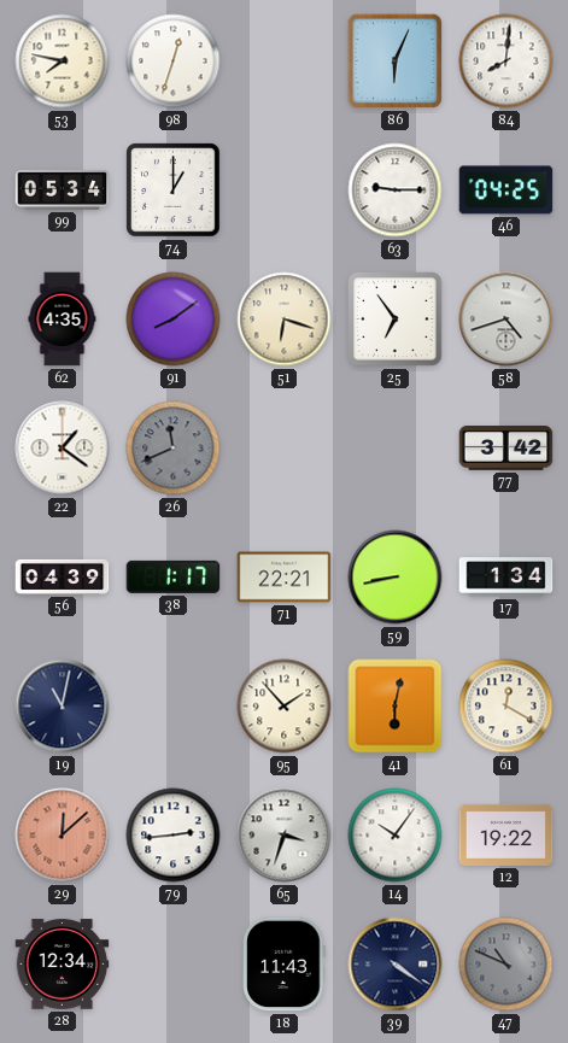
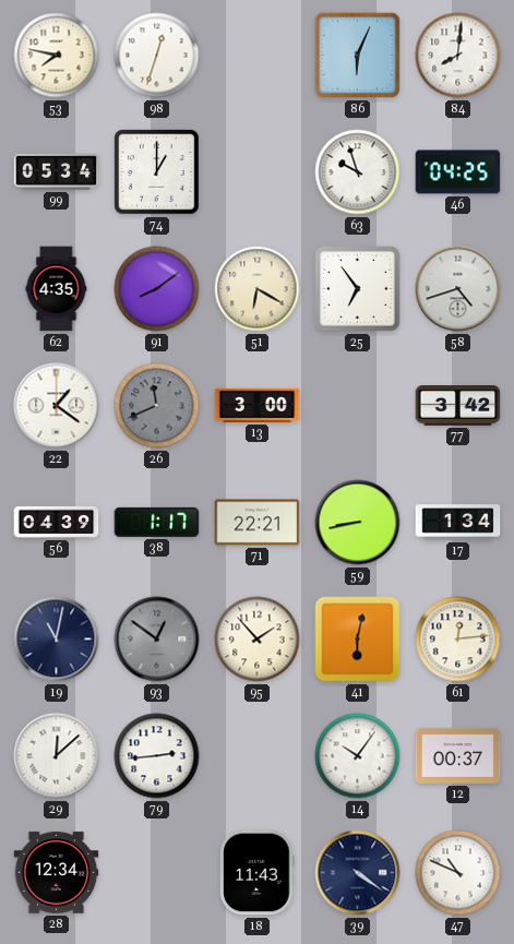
63: 9:15 -> 9:57 (358, 172)
51: 6:18 -> 6:20 (258, 289)
13: none -> 3:00 (258, 405)
93: none -> 12:51 (157, 640)
61: 12:20 -> 12:14 (458, 640)
29 dial: salmon -> white (57, 756)
65: 3:33 -> none (285, 836)
12: 19:22 -> 00:37 (458, 755)
47 dial: grey -> white (458, 873)
